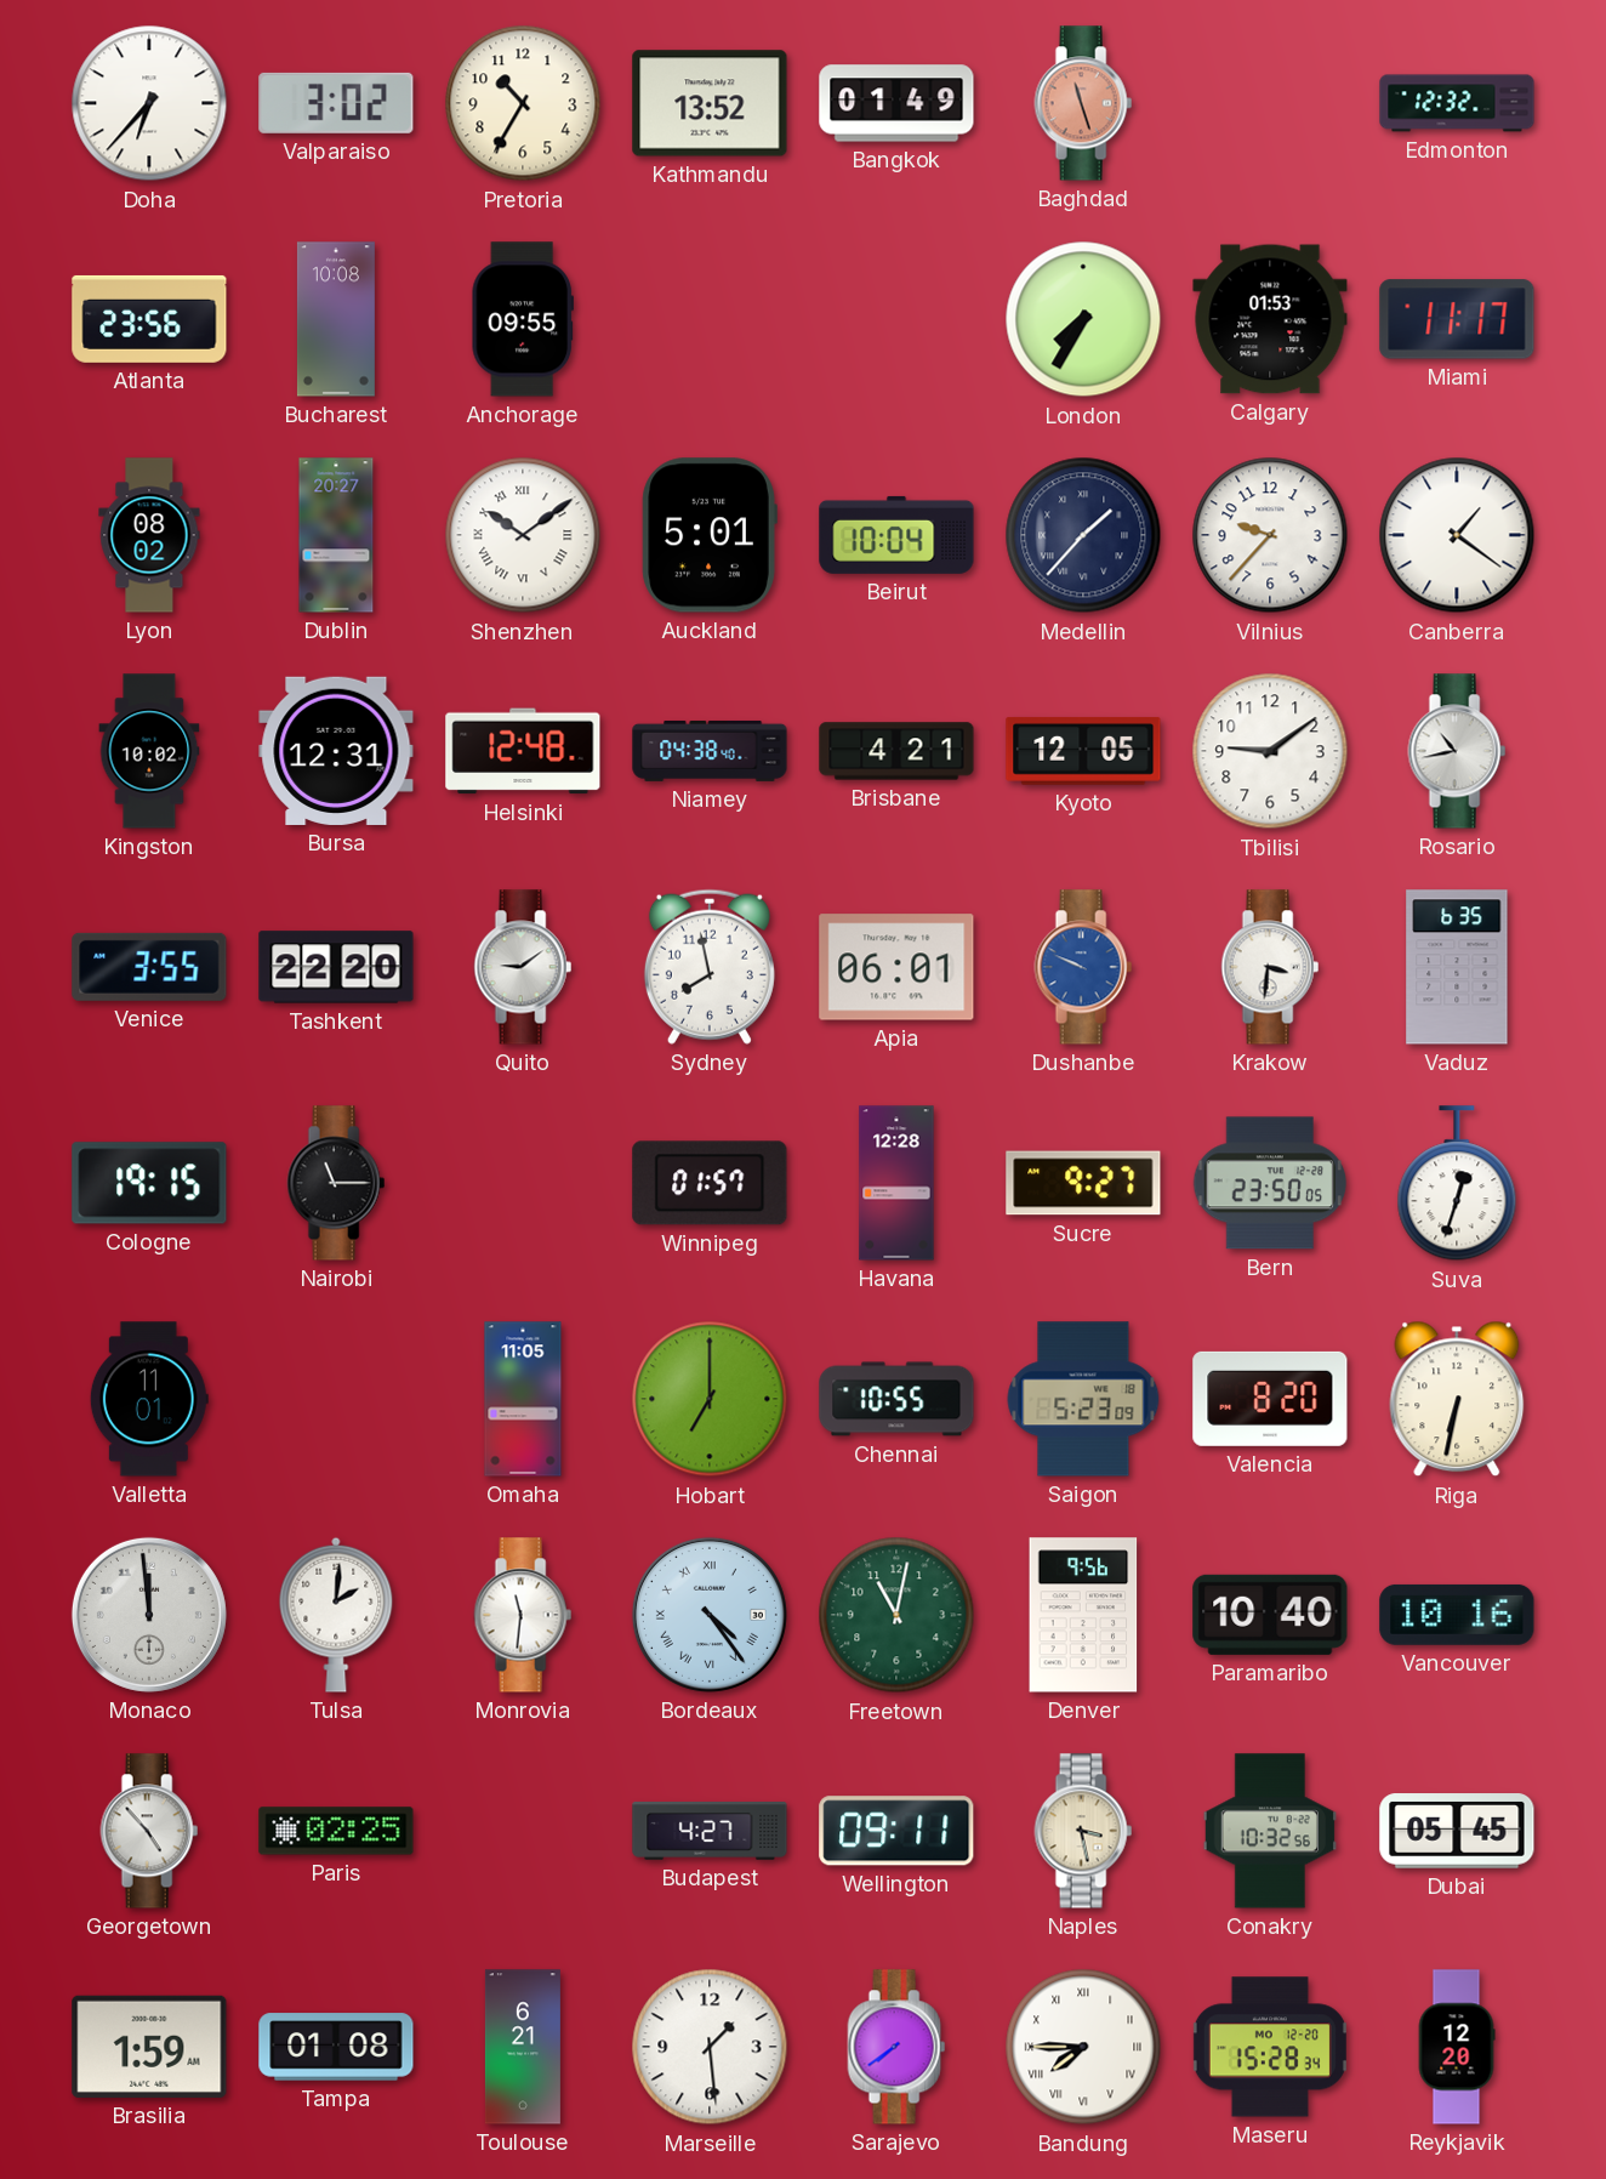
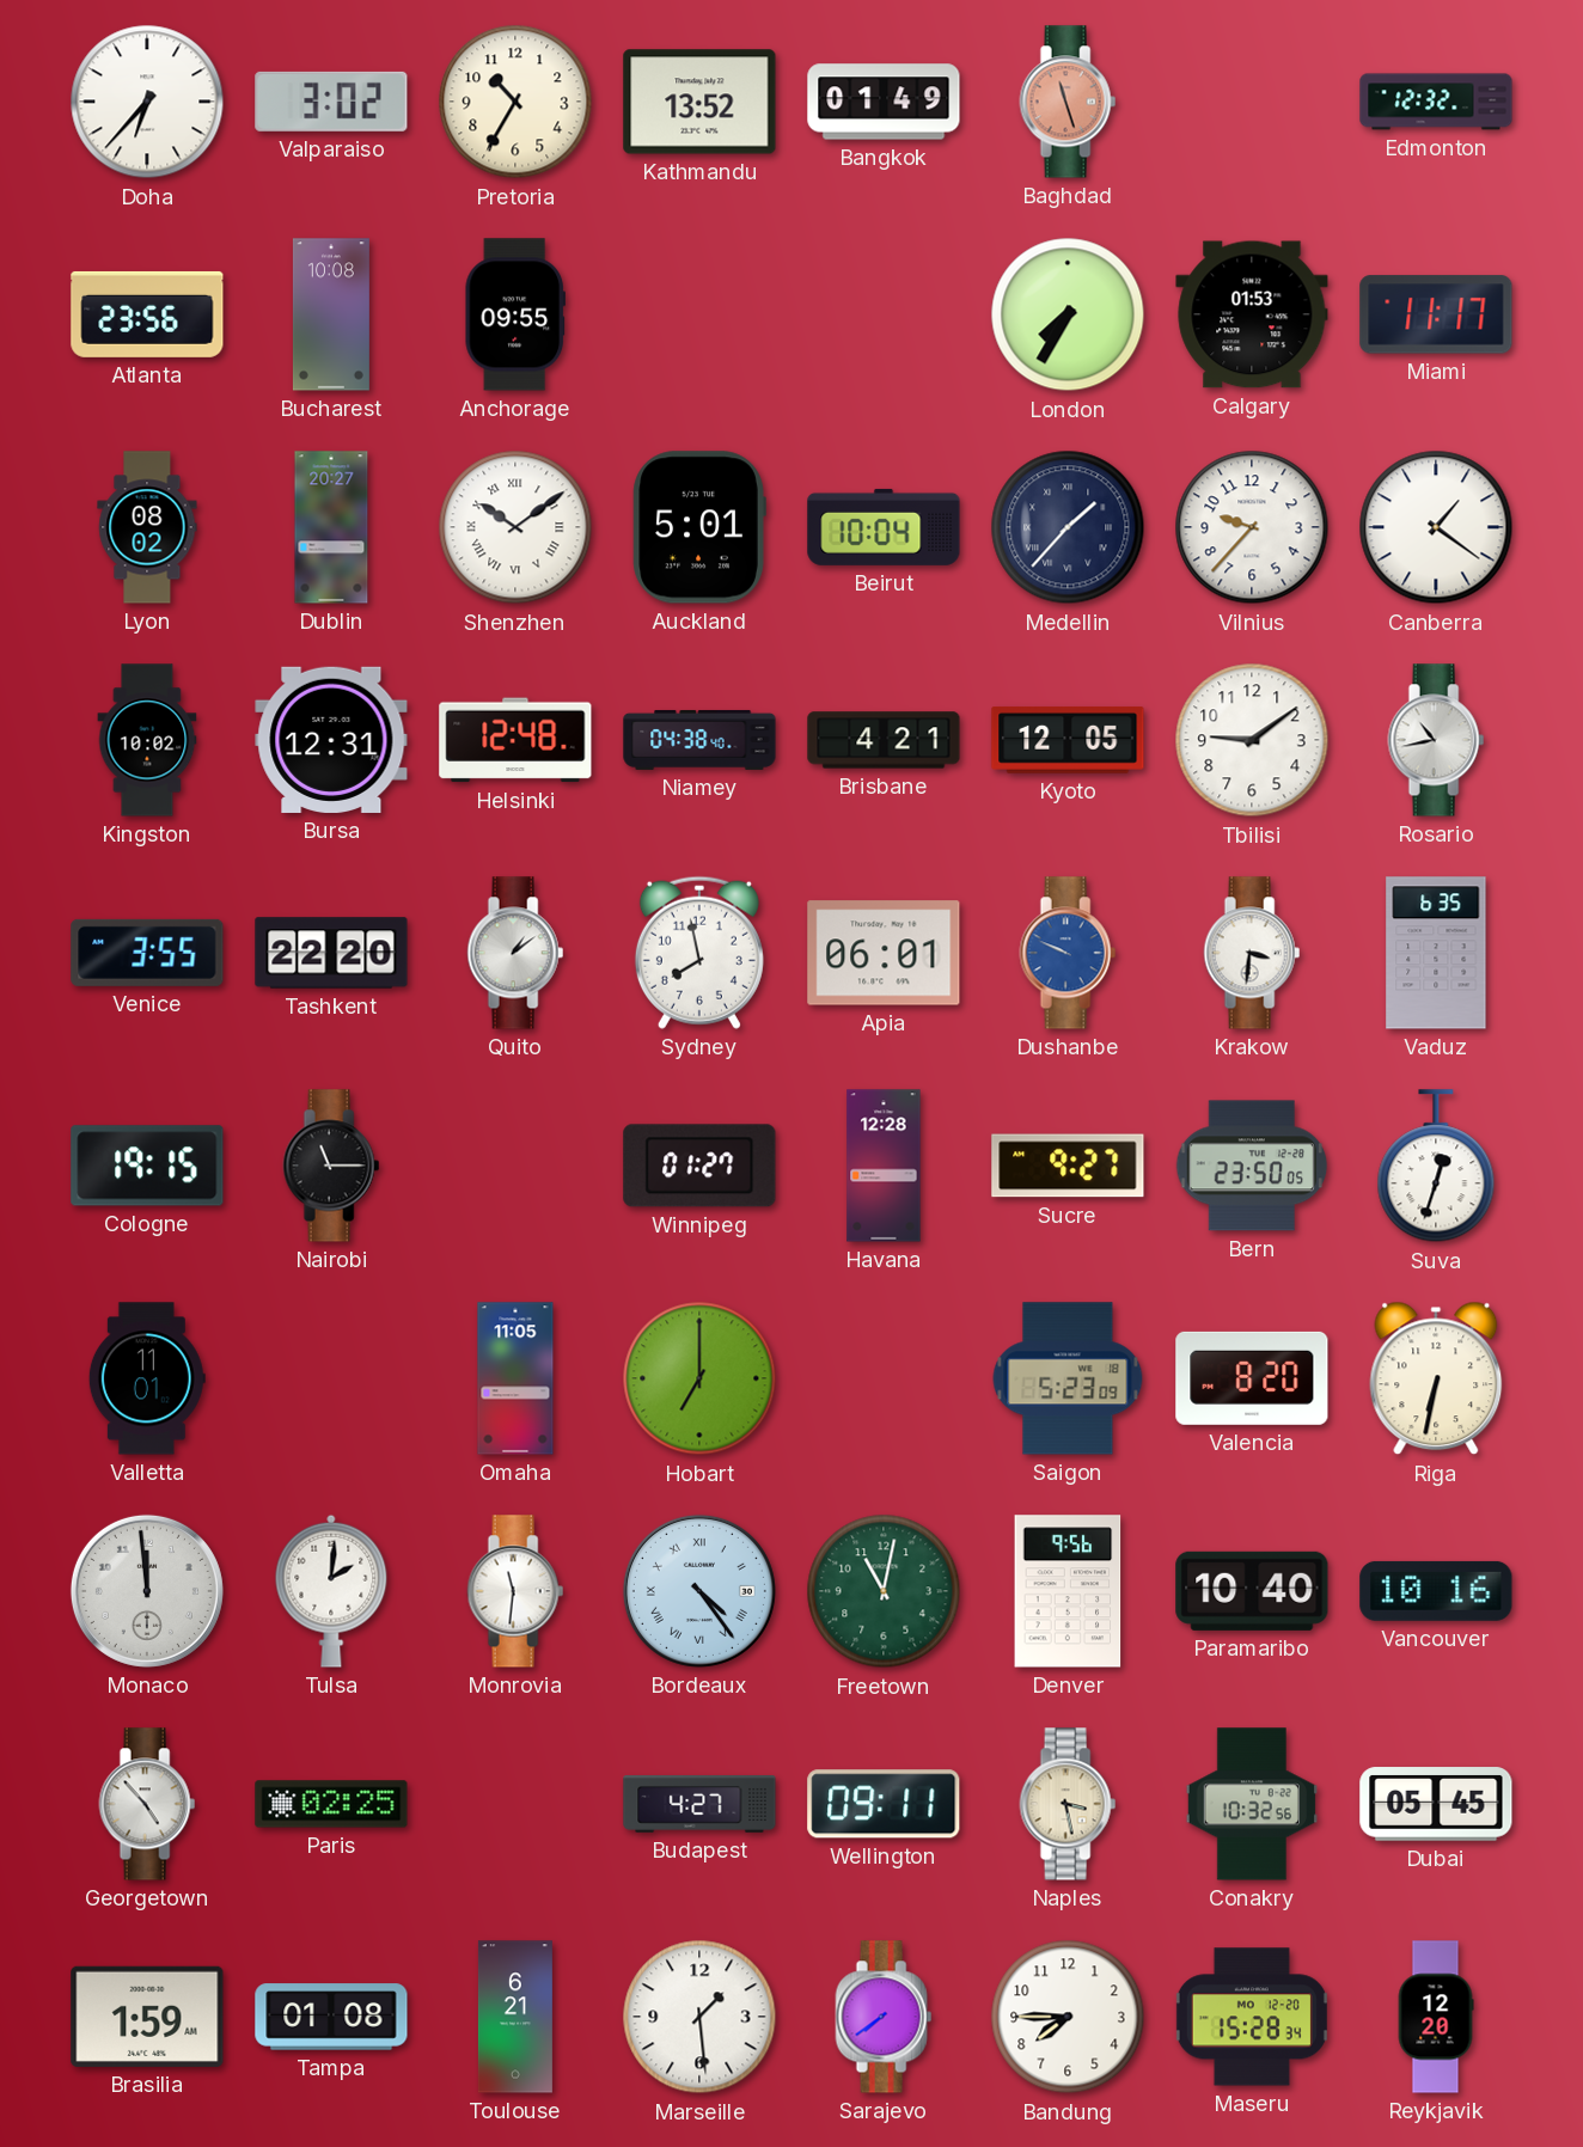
Quito: 9:09 -> 1:09 (515, 953)
Winnipeg: 01:57 -> 01:27 (699, 1166)
Chennai: 10:55 -> none (896, 1399)
Bandung numerals: Roman -> Arabic (1068, 2017)
